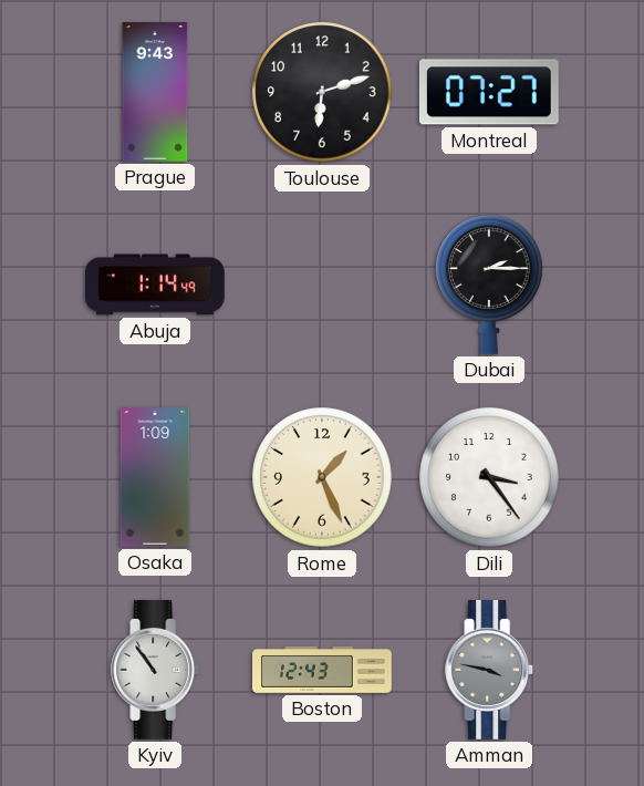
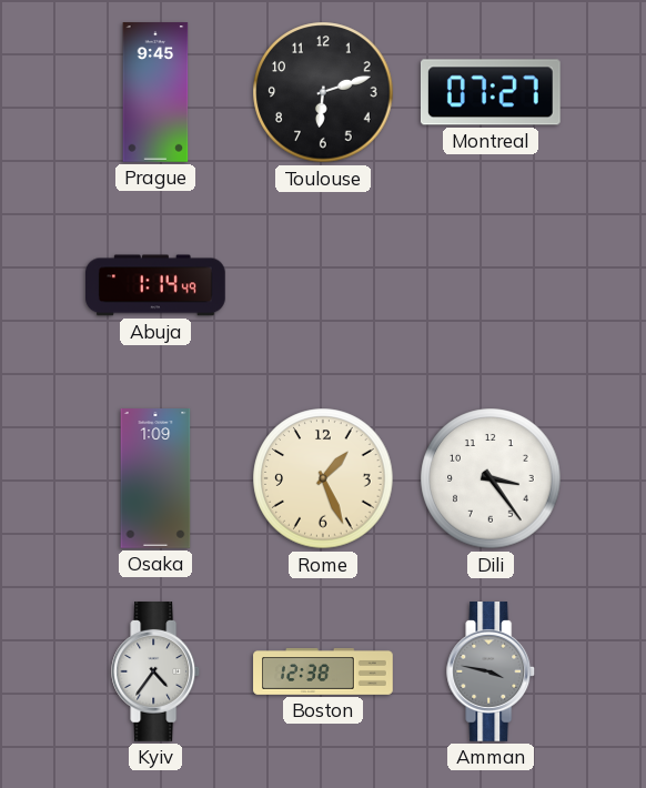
Prague: 9:43 -> 9:45 (155, 92)
Dubai: 2:15 -> none (489, 285)
Kyiv: 10:54 -> 4:36 (157, 673)
Boston: 12:43 -> 12:38 (323, 671)
